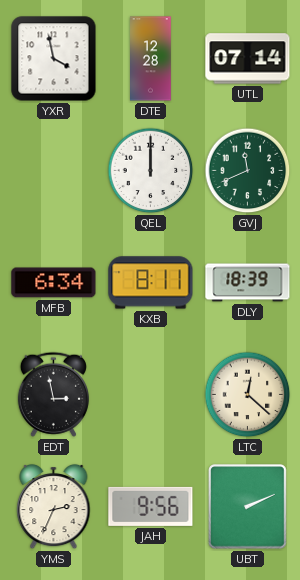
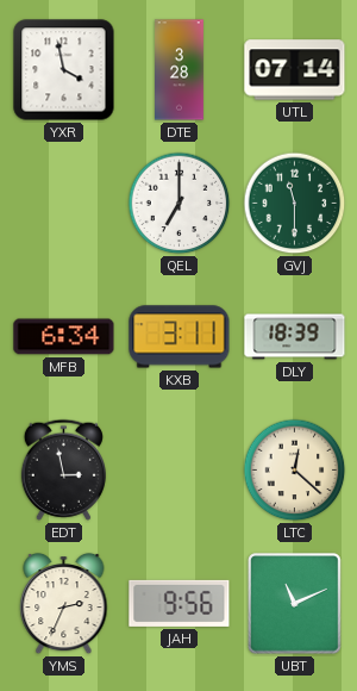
DTE: 12:28 -> 3:28 (180, 70)
QEL: 12:00 -> 7:00 (180, 204)
GVJ: 11:41 -> 11:30 (295, 204)
KXB: 8:11 -> 3:11 (180, 337)
UBT: 2:11 -> 11:11 (295, 604)
